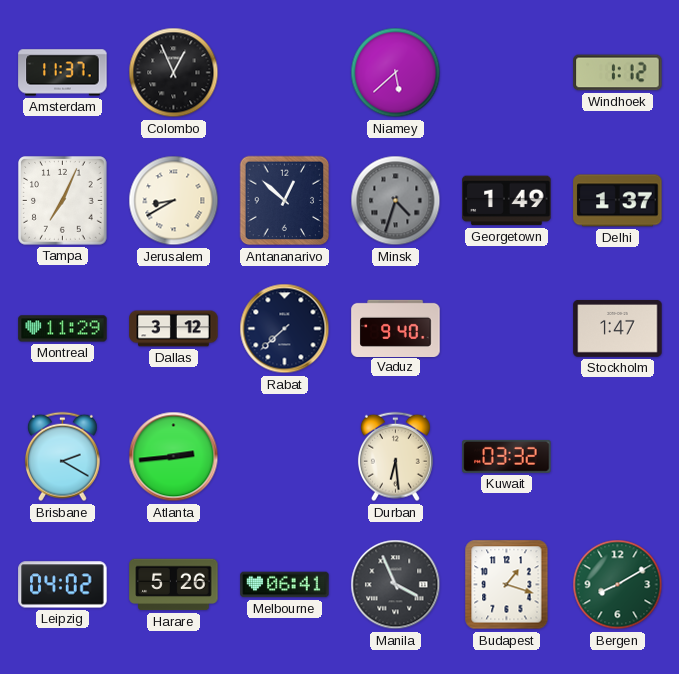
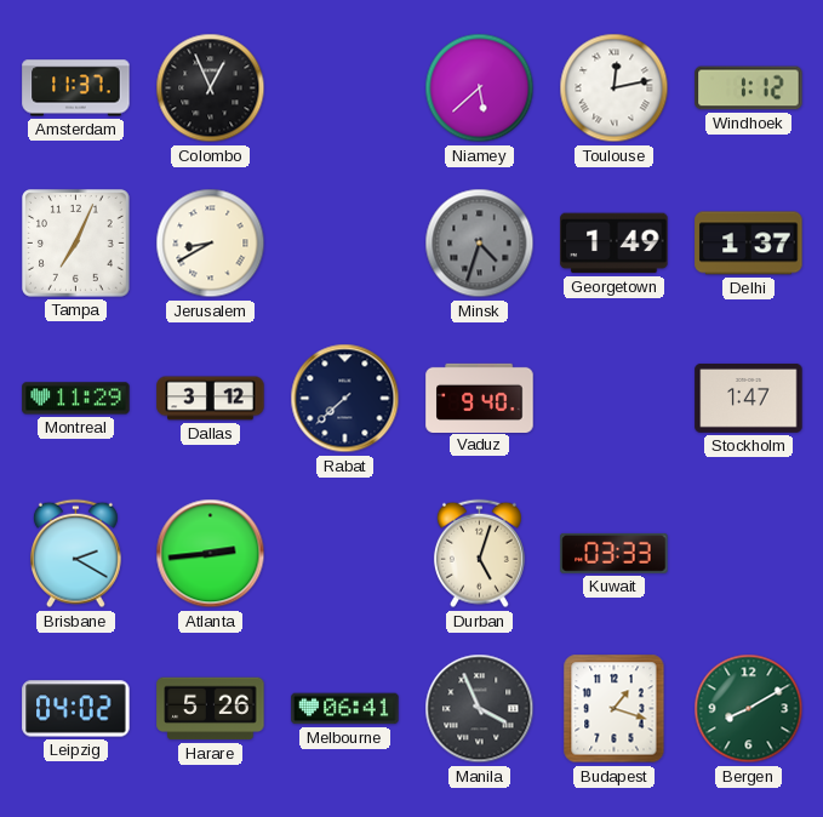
Toulouse: none -> 12:13 (615, 88)
Antananarivo: 12:52 -> none (285, 201)
Durban: 6:29 -> 5:03 (479, 554)
Kuwait: 03:32 -> 03:33 (615, 553)
